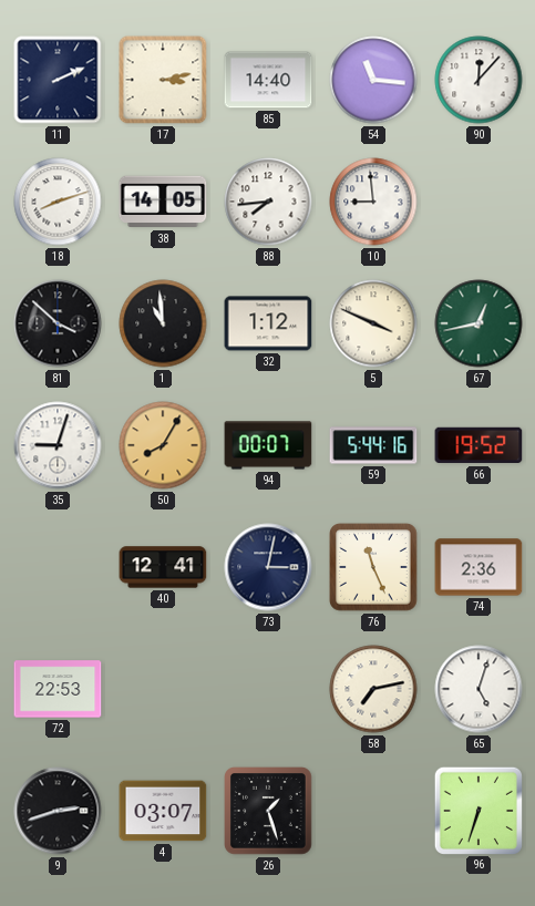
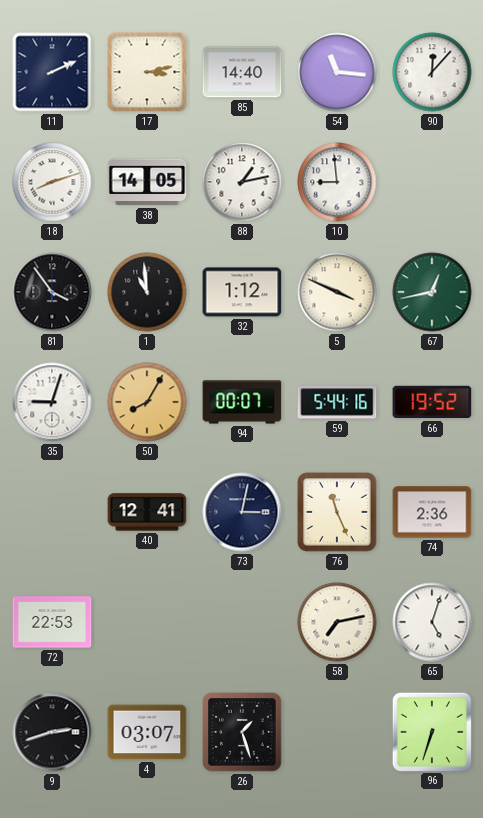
88: 7:44 -> 1:13 (242, 182)
81: 3:52 -> 3:54 (52, 292)
